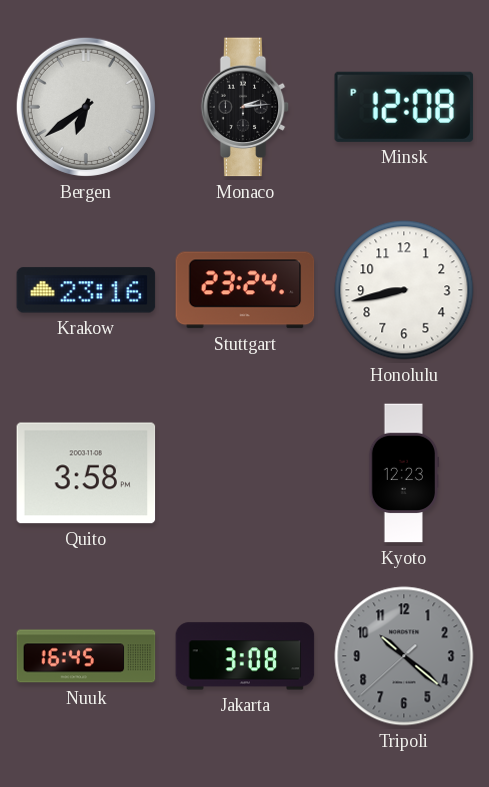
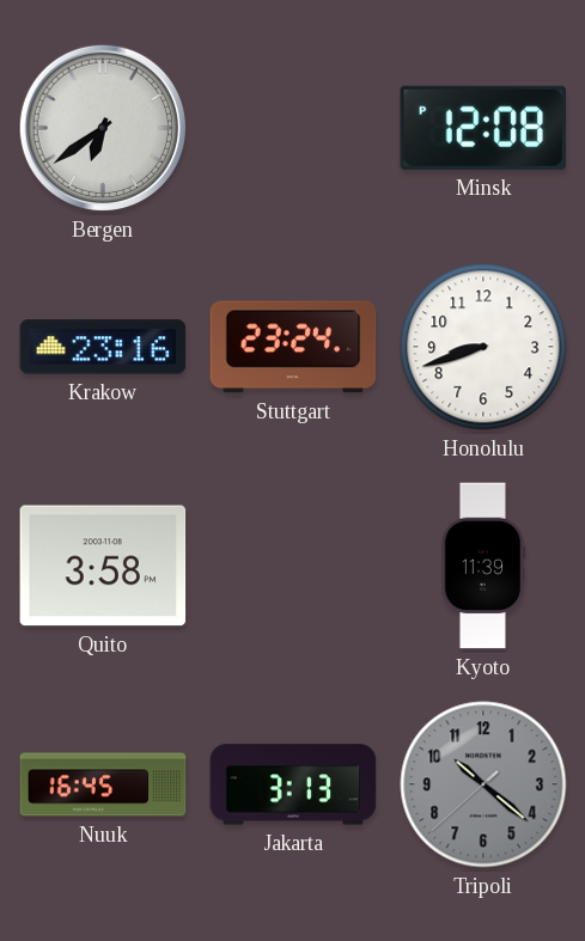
Monaco: 2:14 -> none (245, 107)
Honolulu: 8:43 -> 8:42 (483, 347)
Kyoto: 12:23 -> 11:39 (483, 566)
Jakarta: 3:08 -> 3:13 (293, 784)
